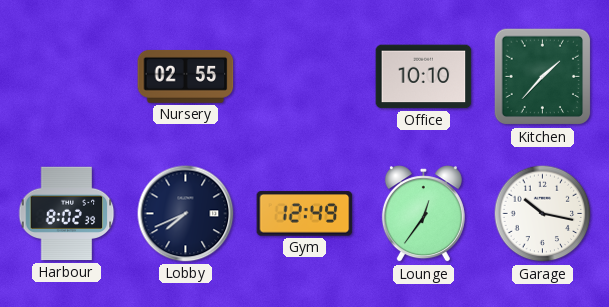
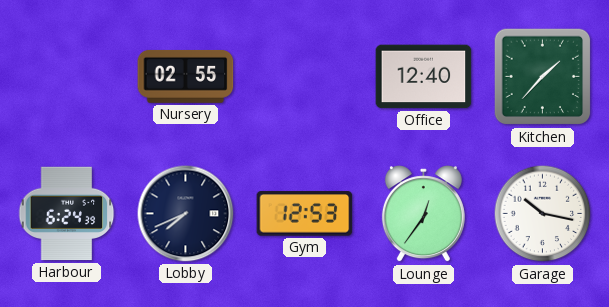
Office: 10:10 -> 12:40 (424, 77)
Harbour: 8:02 -> 6:24 (67, 214)
Gym: 12:49 -> 12:53 (305, 214)
